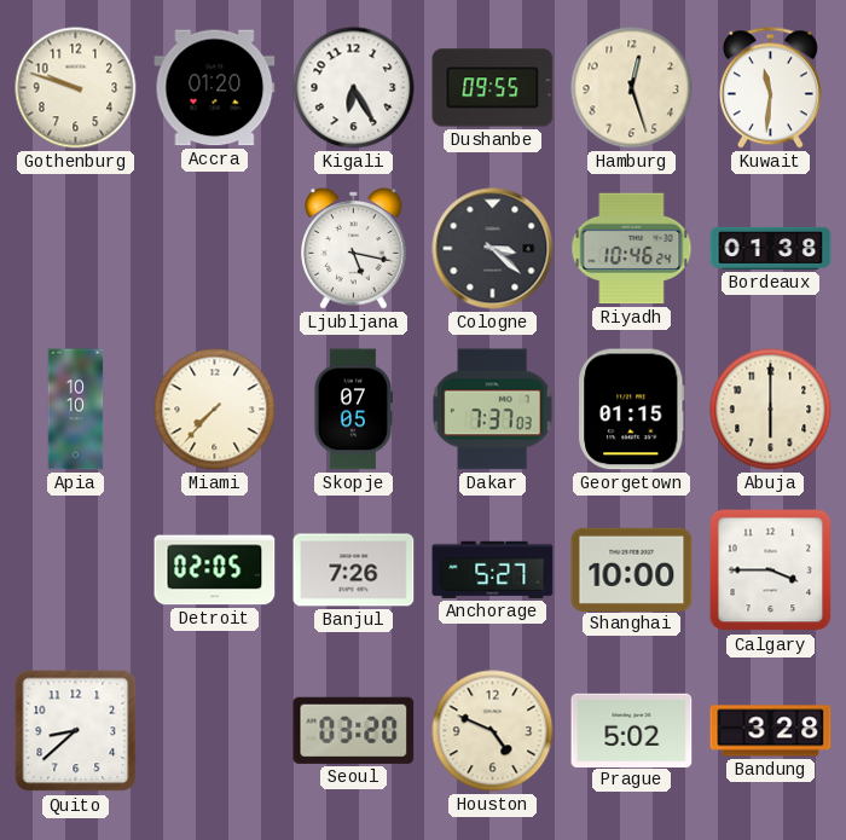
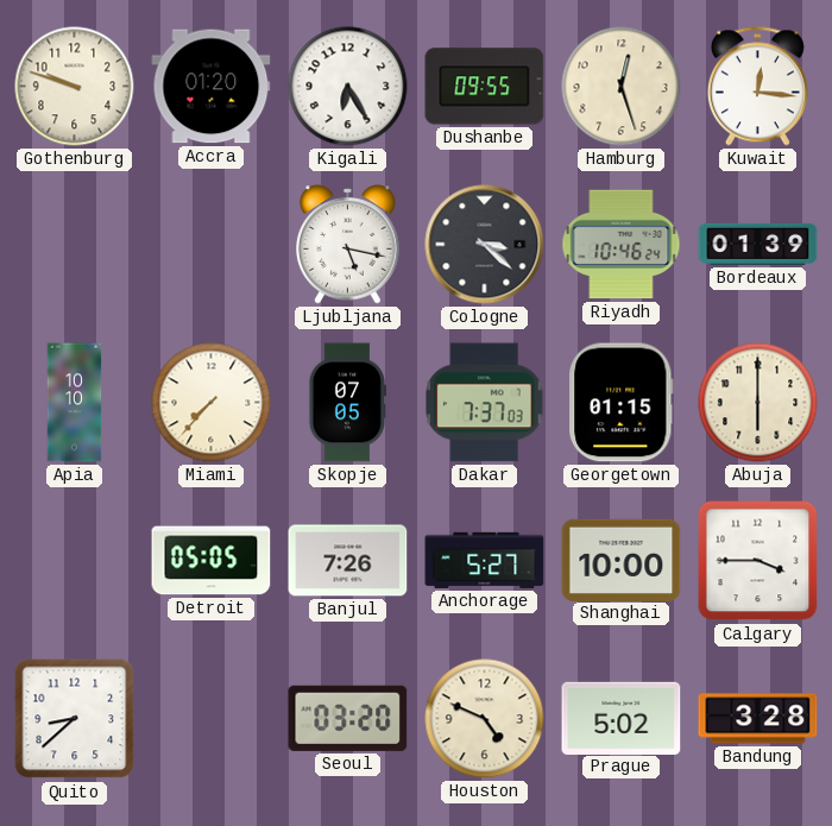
Kuwait: 11:31 -> 12:16 (757, 87)
Bordeaux: 01:38 -> 01:39 (758, 244)
Detroit: 02:05 -> 05:05 (212, 561)
